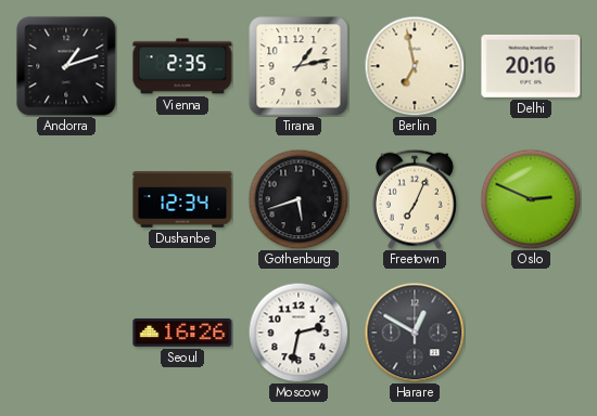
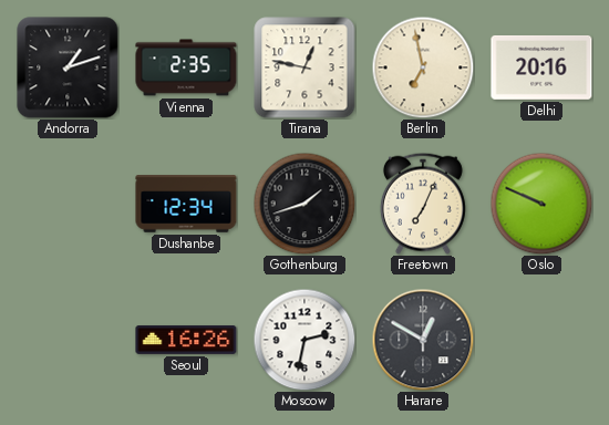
Tirana: 1:13 -> 12:47 (304, 68)
Gothenburg: 5:42 -> 1:42 (304, 204)
Oslo: 2:49 -> 9:49 (541, 204)
